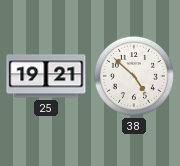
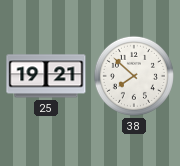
38: 4:52 -> 7:52 (134, 76)
